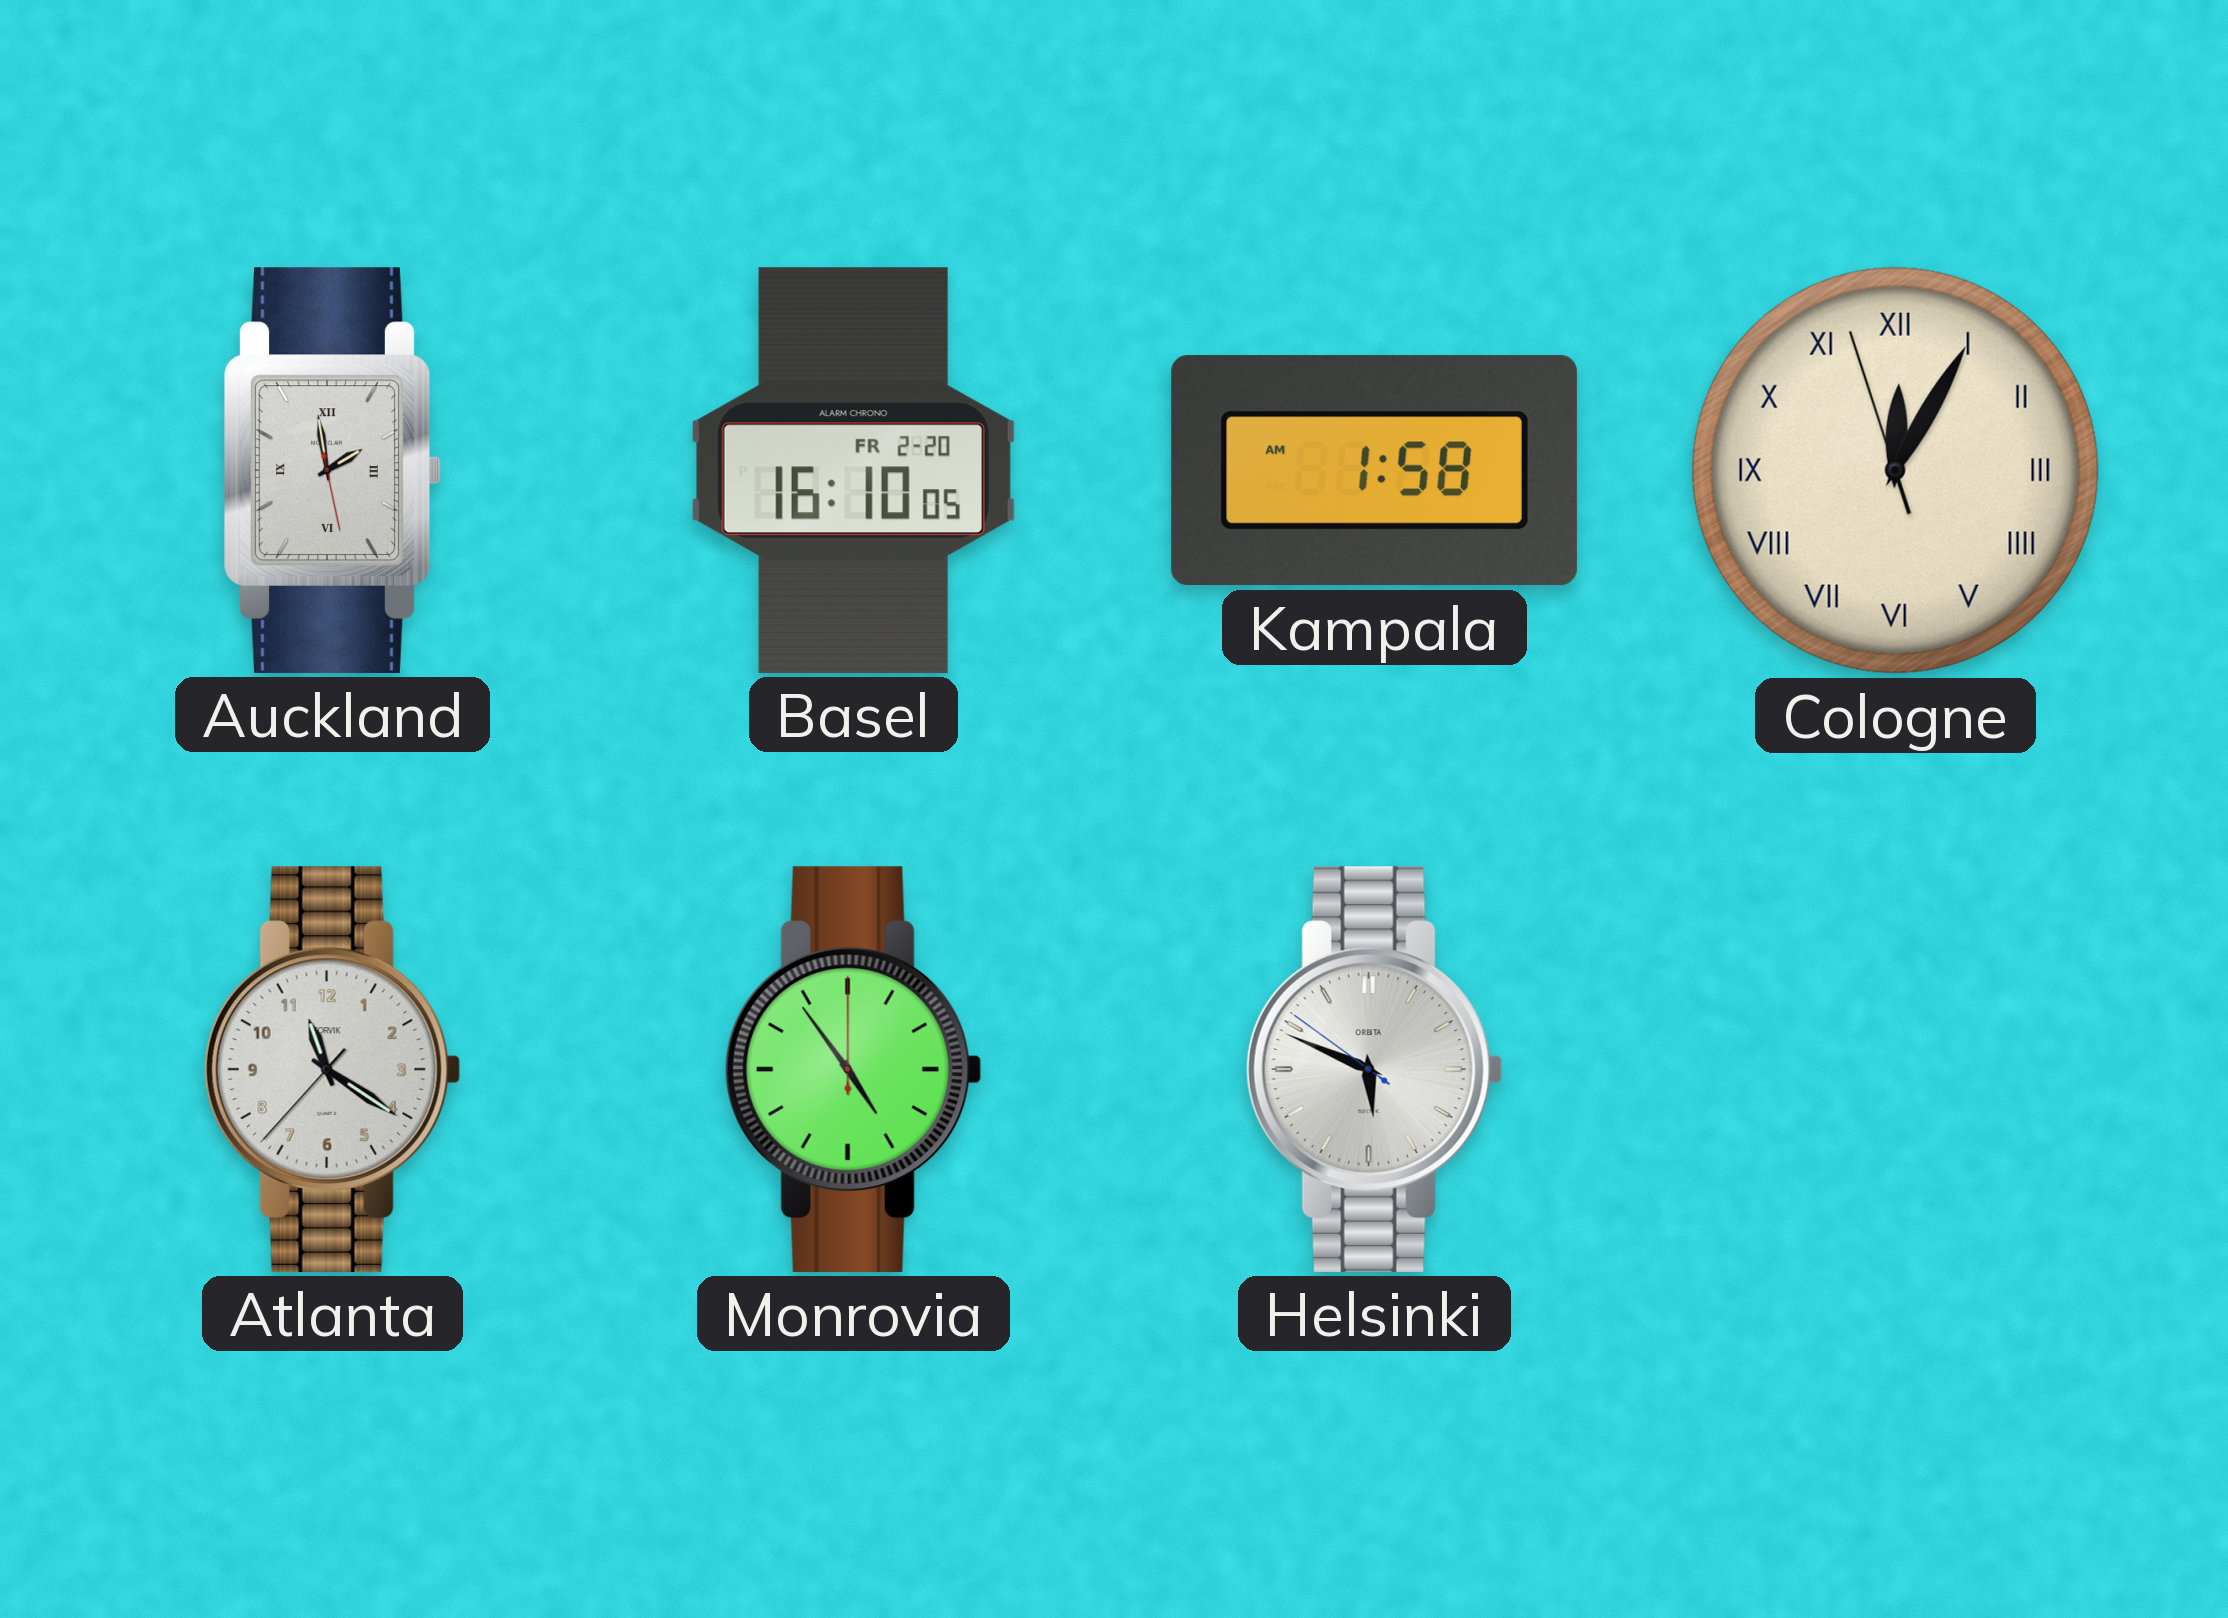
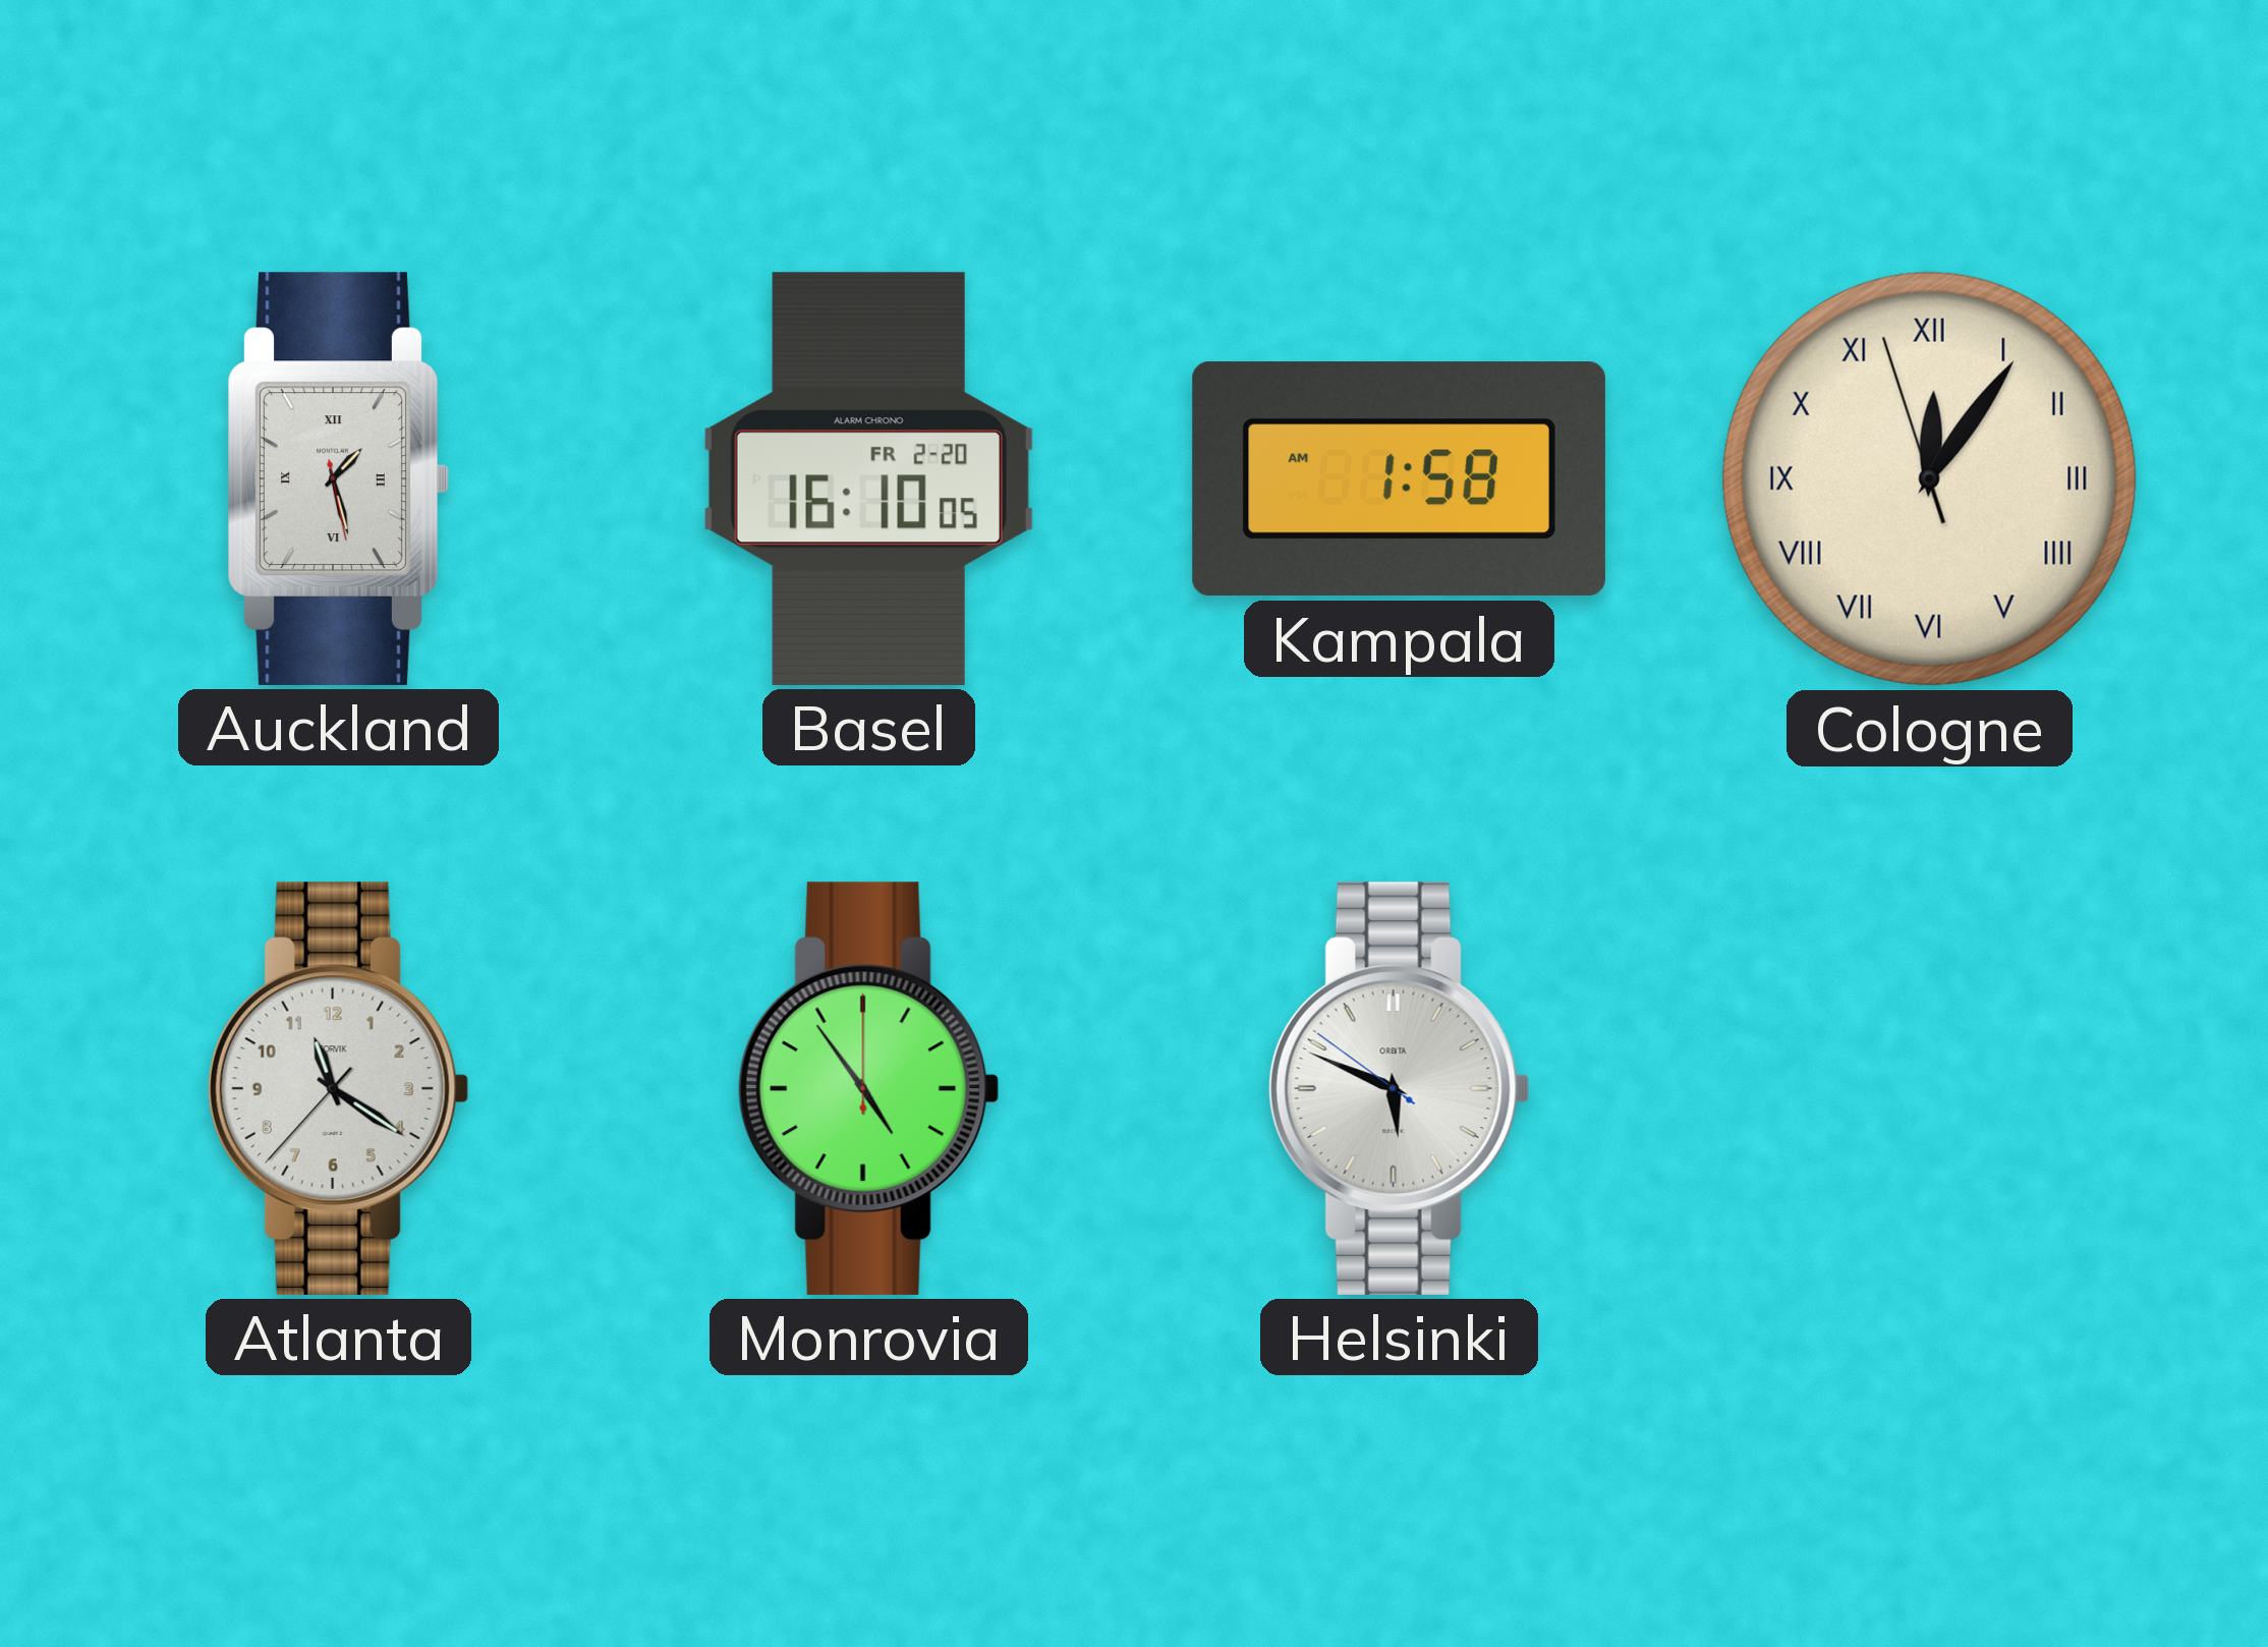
Auckland: 1:58 -> 1:27 (338, 478)
Cologne: 12:04 -> 12:05 (1929, 478)
